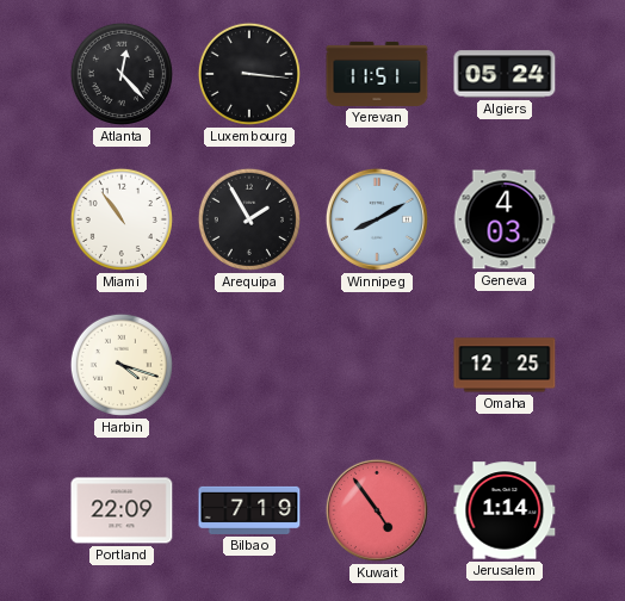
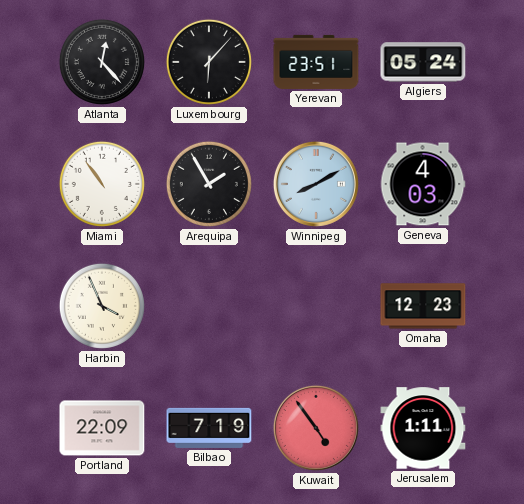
Luxembourg: 3:16 -> 6:07 (209, 62)
Yerevan: 11:51 -> 23:51 (316, 62)
Harbin: 4:18 -> 3:56 (102, 306)
Omaha: 12:25 -> 12:23 (423, 306)
Jerusalem: 1:14 -> 1:11 (423, 428)
